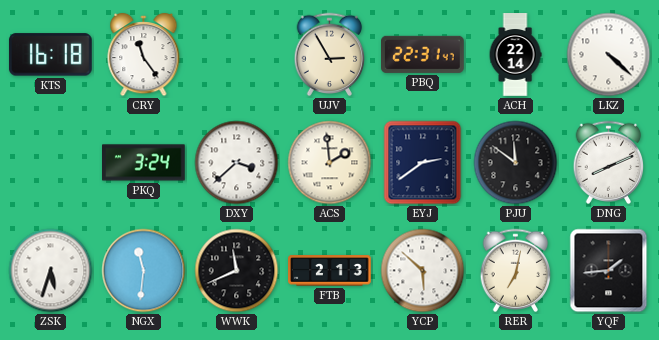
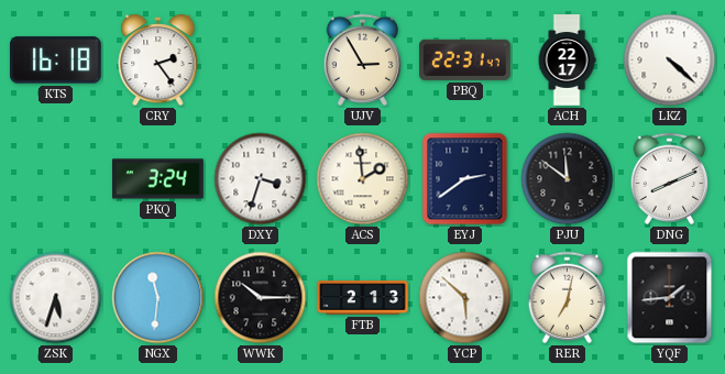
CRY: 11:24 -> 2:24 (158, 61)
ACH: 22:14 -> 22:17 (567, 61)
DXY: 3:38 -> 3:33 (261, 179)
WWK: 11:41 -> 10:15 (261, 298)
